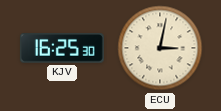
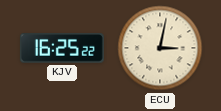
KJV: 16:25:30 -> 16:25:22 (62, 48)
